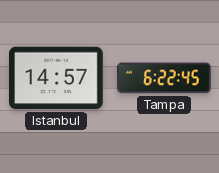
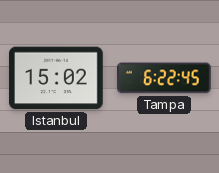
Istanbul: 14:57 -> 15:02 (56, 78)
